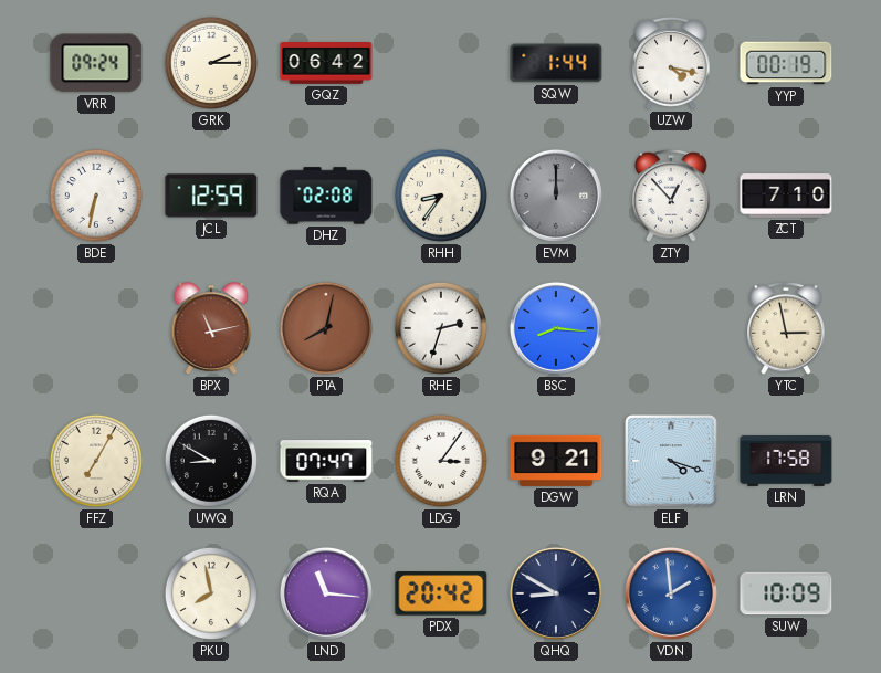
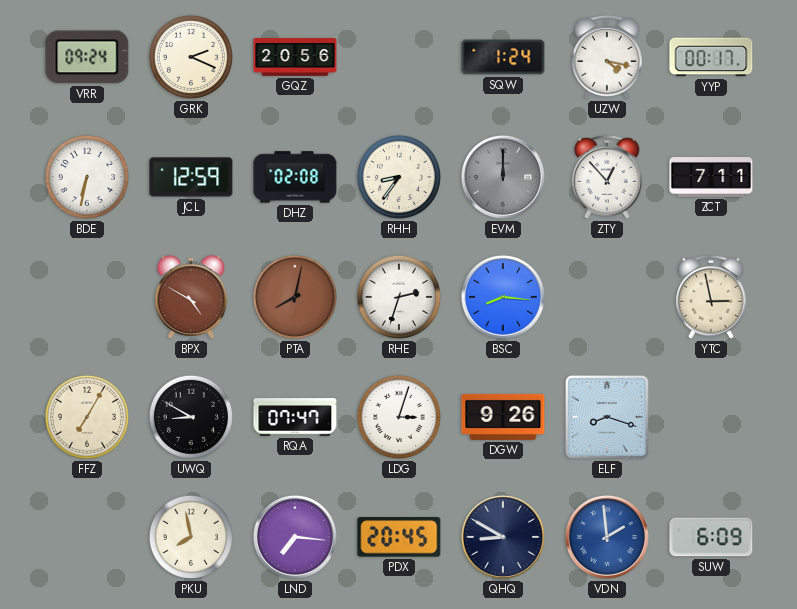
GRK: 2:15 -> 2:19 (191, 57)
GQZ: 06:42 -> 20:56 (295, 58)
SQW: 1:44 -> 1:24 (503, 57)
YYP: 00:19 -> 00:17 (711, 57)
ZCT: 7:10 -> 7:11 (711, 178)
BPX: 11:13 -> 4:50 (191, 297)
LDG: 3:06 -> 3:03 (399, 417)
DGW: 9:21 -> 9:26 (503, 417)
ELF: 4:18 -> 8:18 (607, 417)
LRN: 17:58 -> none (786, 461)
LND: 11:16 -> 7:16 (295, 537)
PDX: 20:42 -> 20:45 (399, 537)
SUW: 10:09 -> 6:09 (711, 537)
